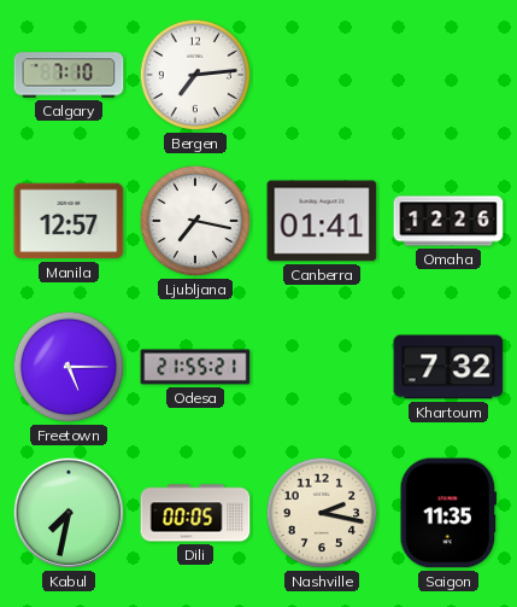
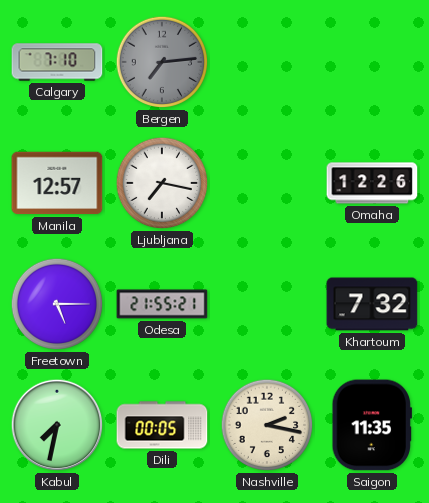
Bergen dial: white -> grey (162, 62)
Canberra: 01:41 -> none (322, 221)
